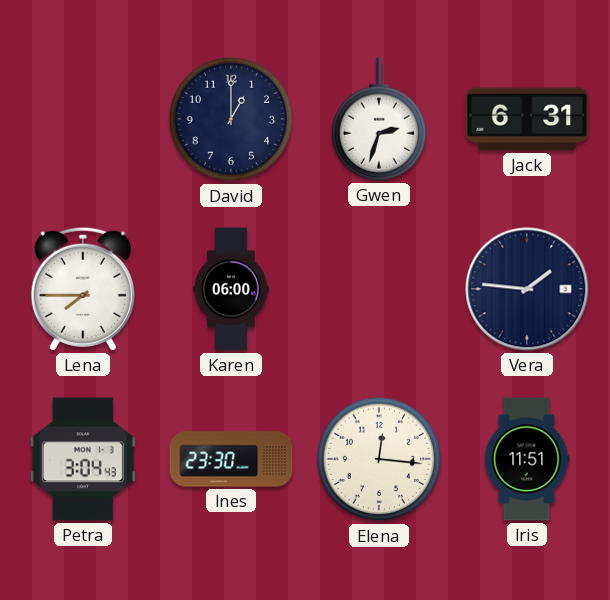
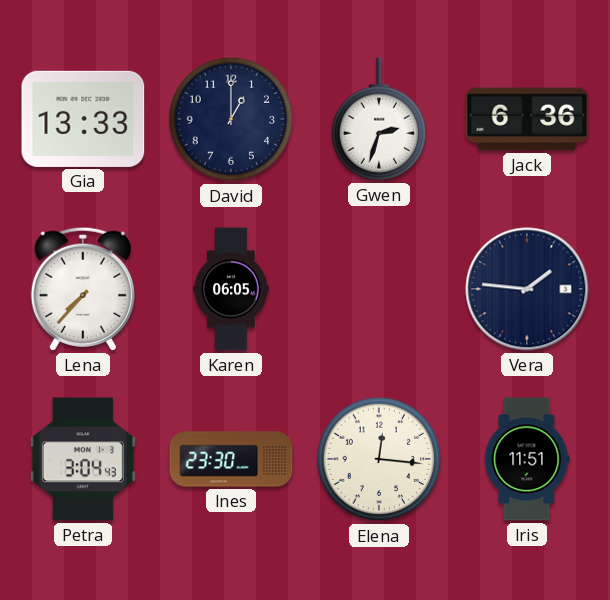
Gia: none -> 13:33 (83, 119)
Jack: 6:31 -> 6:36 (527, 119)
Lena: 7:45 -> 7:37 (83, 289)
Karen: 06:00 -> 06:05 (231, 289)
